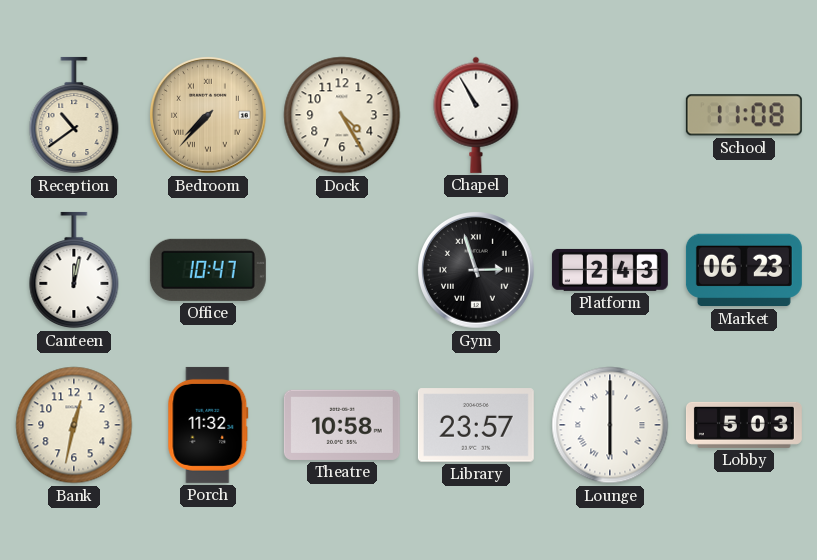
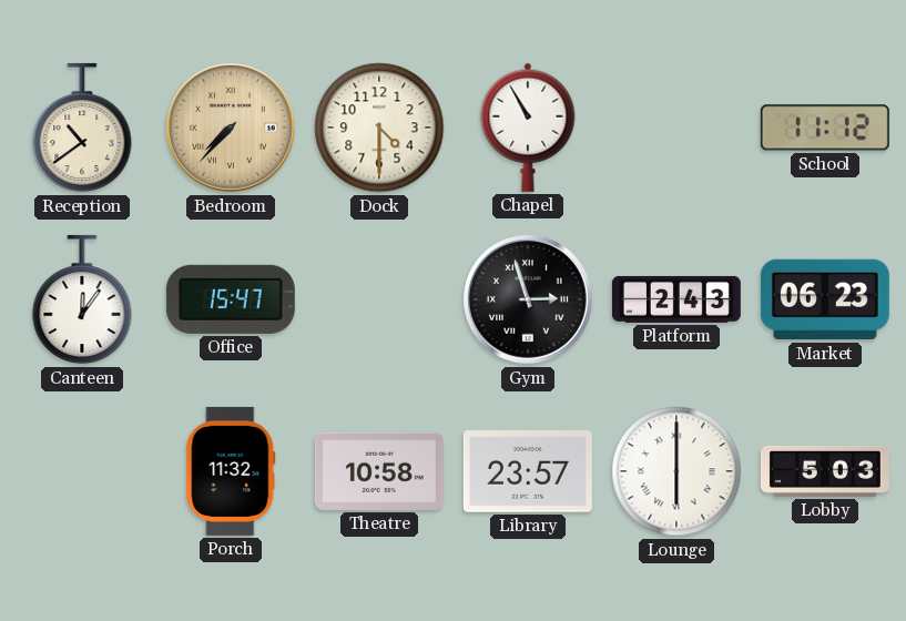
Dock: 4:25 -> 4:30 (379, 128)
School: 11:08 -> 11:12 (825, 128)
Canteen: 12:02 -> 12:06 (82, 299)
Office: 10:47 -> 15:47 (231, 299)
Bank: 12:32 -> none (74, 425)
